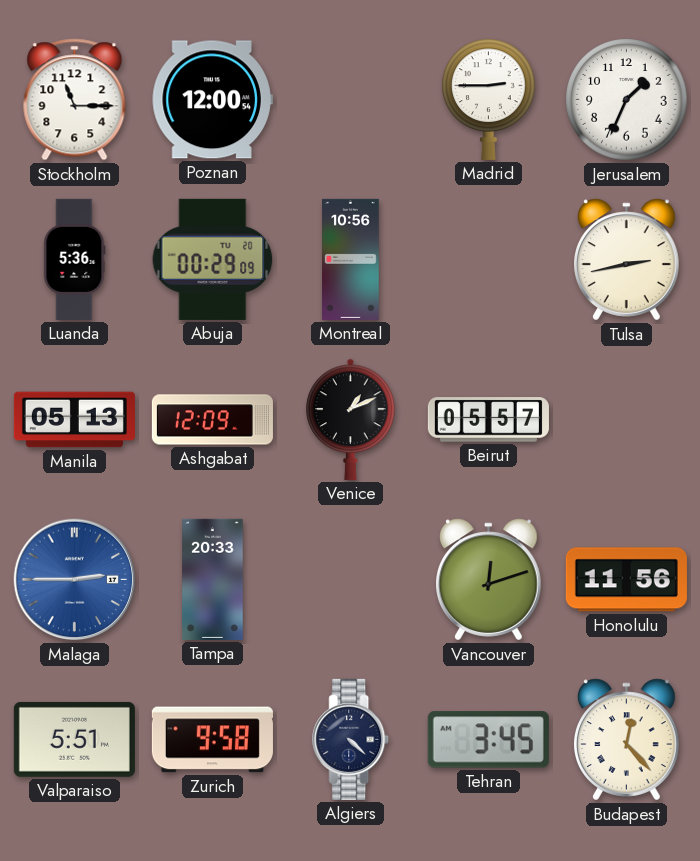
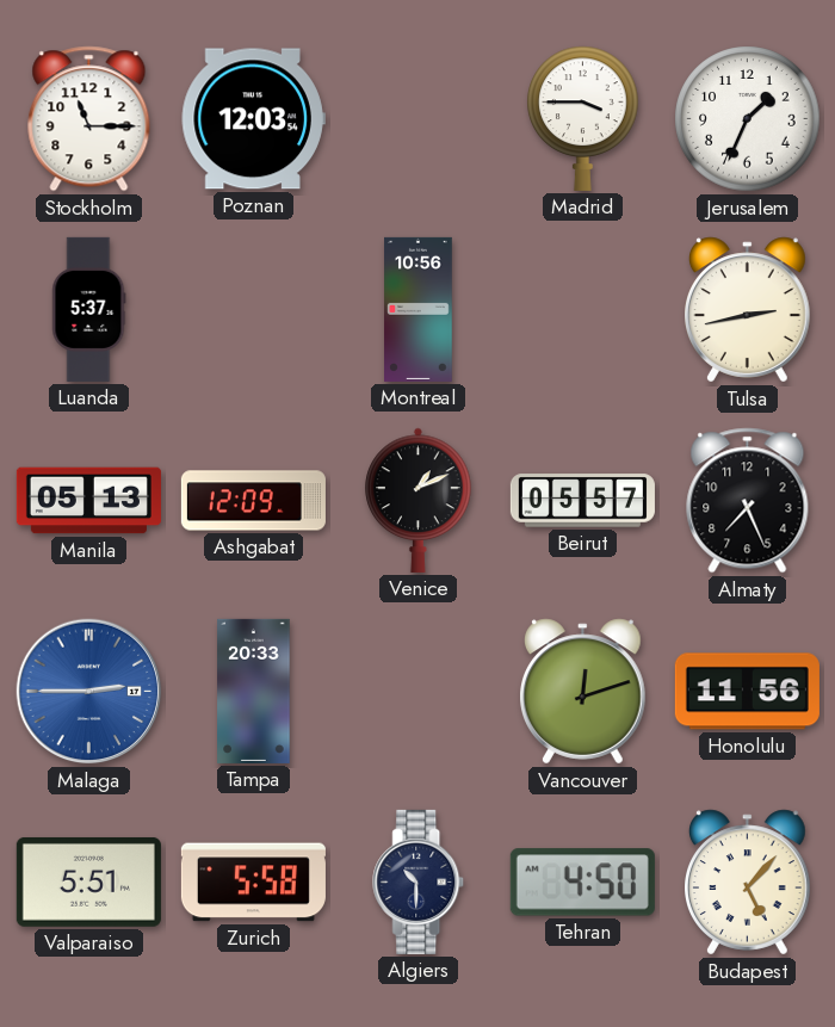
Poznan: 12:00 -> 12:03 (253, 119)
Madrid: 2:45 -> 3:45 (583, 118)
Luanda: 5:36 -> 5:37 (89, 309)
Abuja: 00:29 -> none (213, 259)
Almaty: none -> 7:26 (748, 501)
Zurich: 9:58 -> 5:58 (253, 883)
Algiers: 4:22 -> 10:30 (419, 881)
Tehran: 3:45 -> 4:50 (582, 883)
Budapest: 12:23 -> 5:07 (748, 883)
